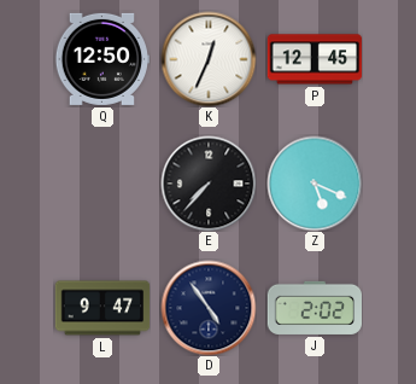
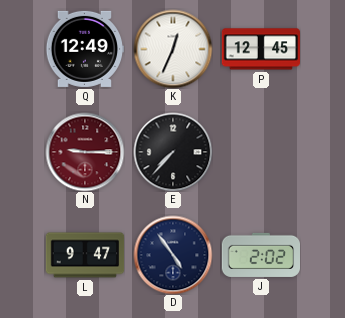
Q: 12:50 -> 12:49 (84, 49)
N: none -> 9:15 (85, 152)
Z: 5:19 -> none (315, 184)
